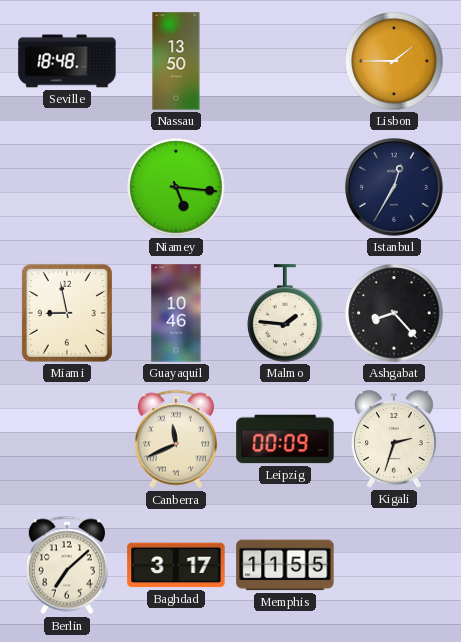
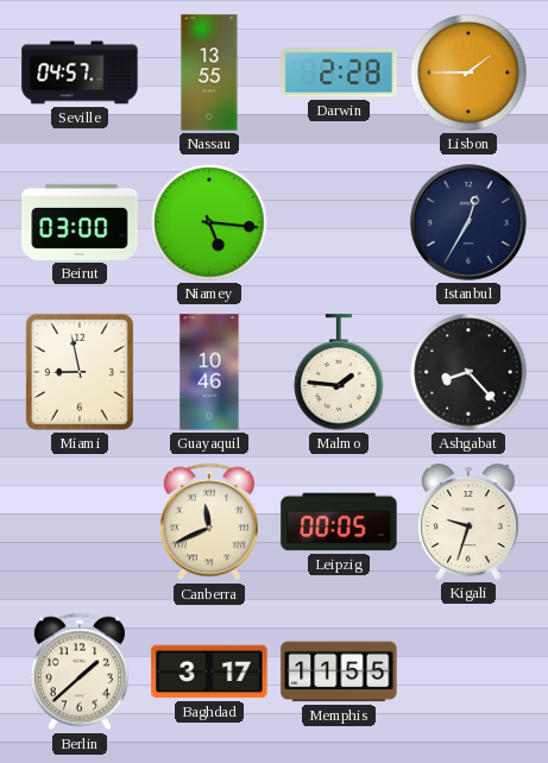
Seville: 18:48 -> 04:57 (80, 72)
Nassau: 13:50 -> 13:55 (209, 72)
Darwin: none -> 2:28 (339, 72)
Beirut: none -> 03:00 (80, 222)
Leipzig: 00:09 -> 00:05 (339, 522)
Kigali: 2:33 -> 9:33 (470, 522)
Berlin: 7:08 -> 1:38 (80, 671)
